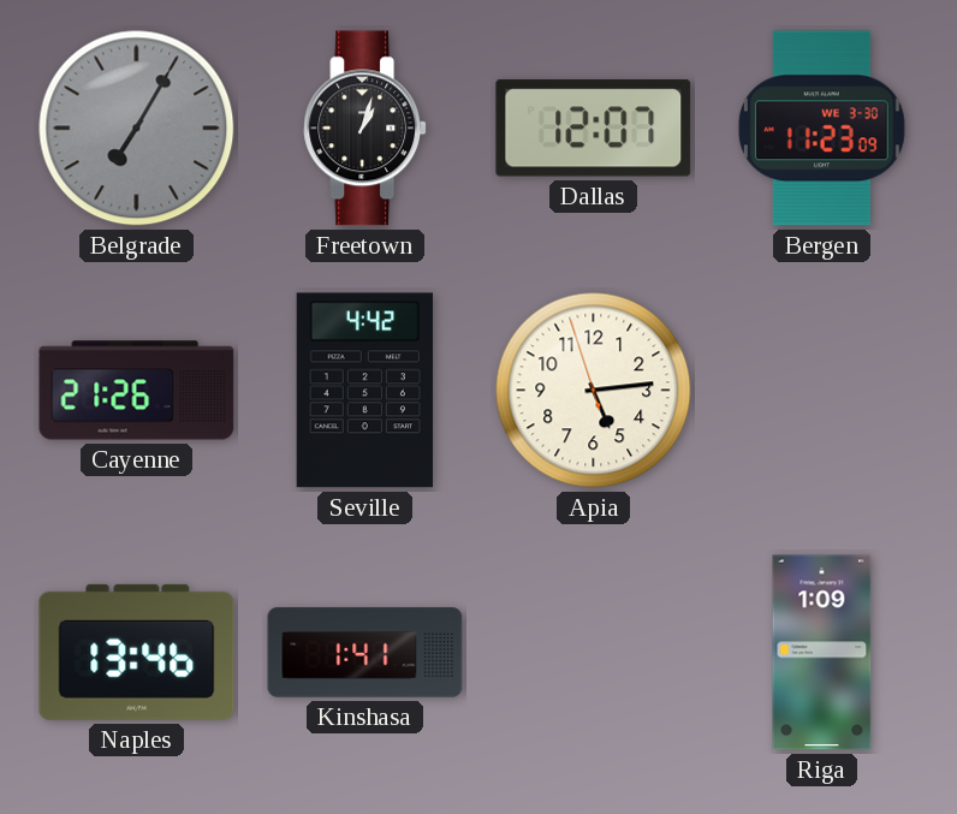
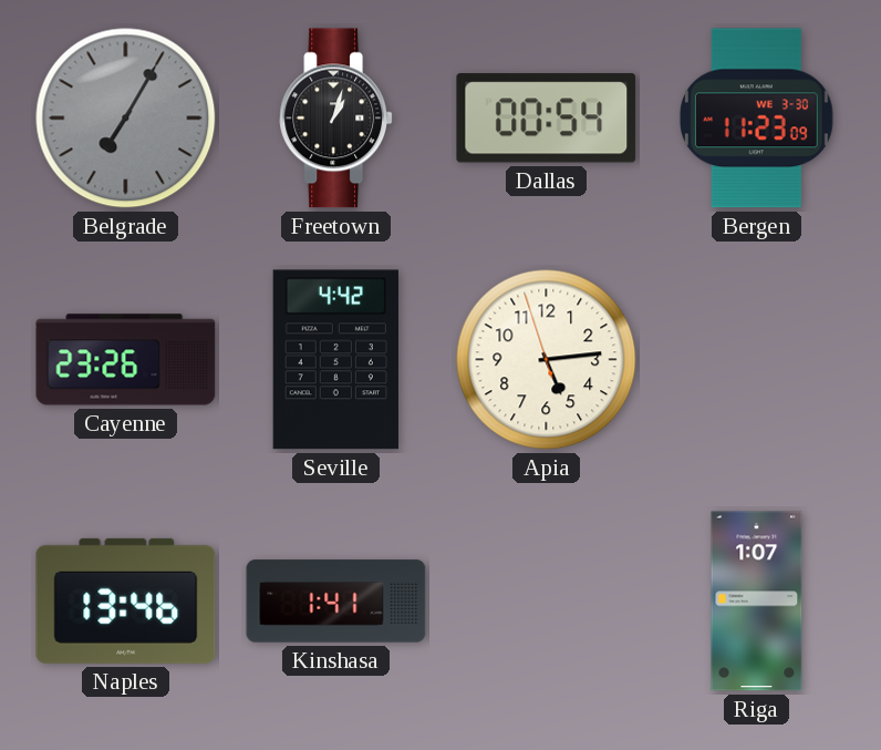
Dallas: 12:07 -> 00:54 (547, 119)
Cayenne: 21:26 -> 23:26 (126, 360)
Riga: 1:09 -> 1:07 (757, 602)
